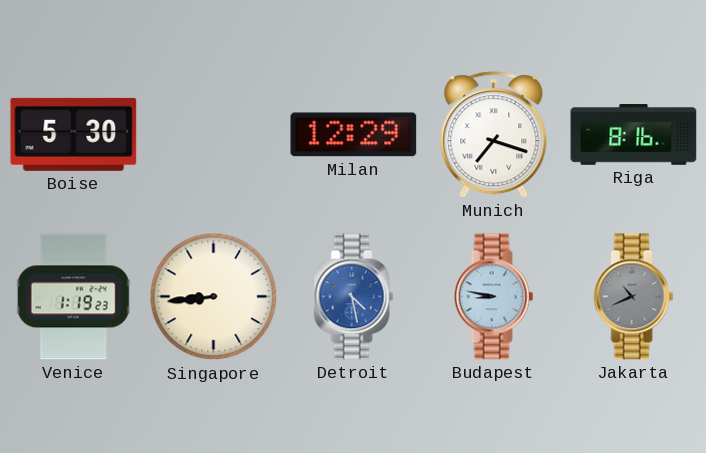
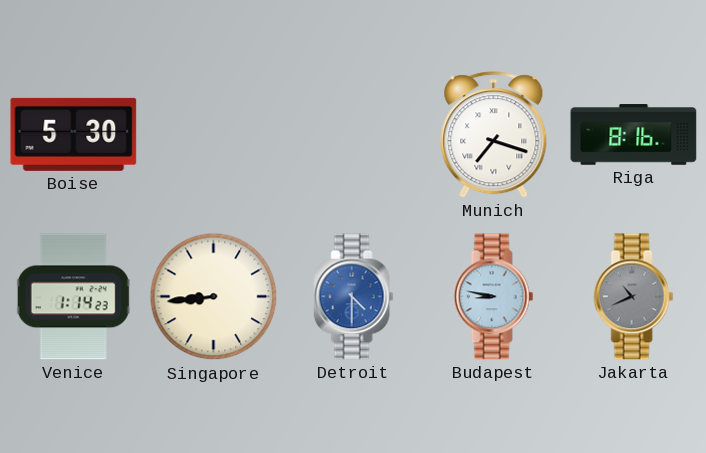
Milan: 12:29 -> none (354, 135)
Venice: 1:19 -> 1:14 (73, 297)
Detroit: 4:28 -> 4:30 (354, 297)
